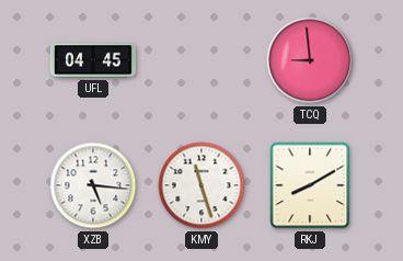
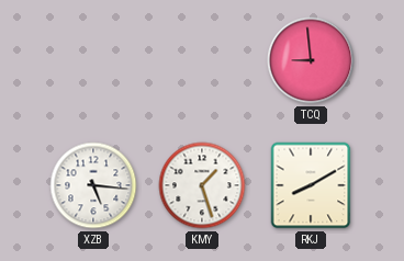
UFL: 04:45 -> none (93, 60)
KMY: 11:27 -> 1:27 (202, 185)
